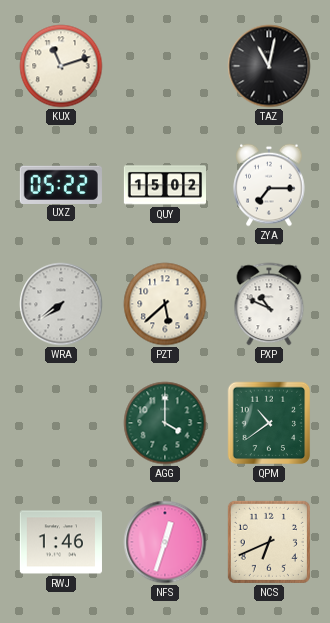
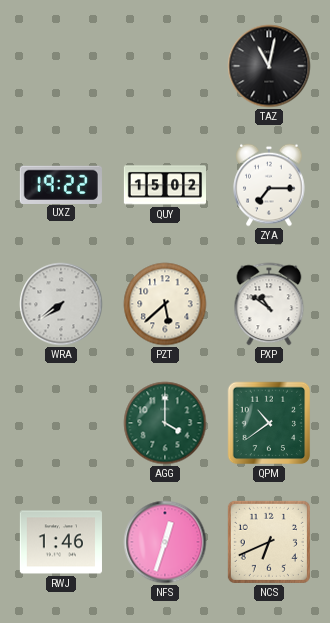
KUX: 11:12 -> none (61, 66)
UXZ: 05:22 -> 19:22 (61, 184)
PXP: 10:49 -> 10:51 (269, 304)
